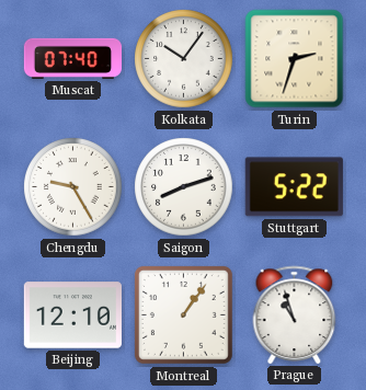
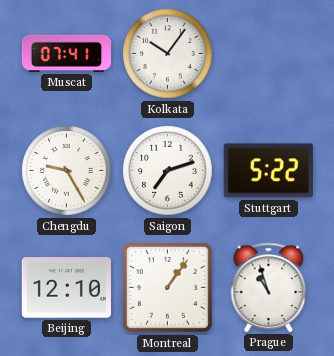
Muscat: 07:40 -> 07:41 (66, 53)
Turin: 2:33 -> none (295, 59)
Saigon: 8:12 -> 7:12 (168, 171)
